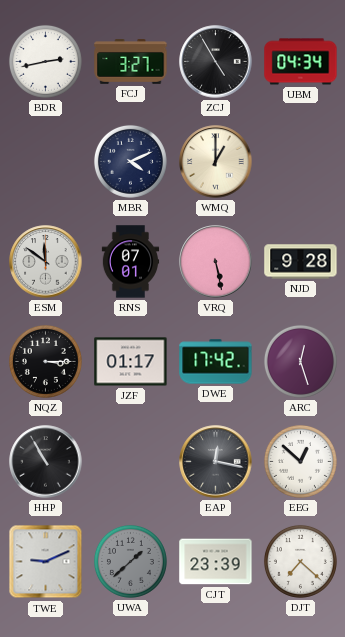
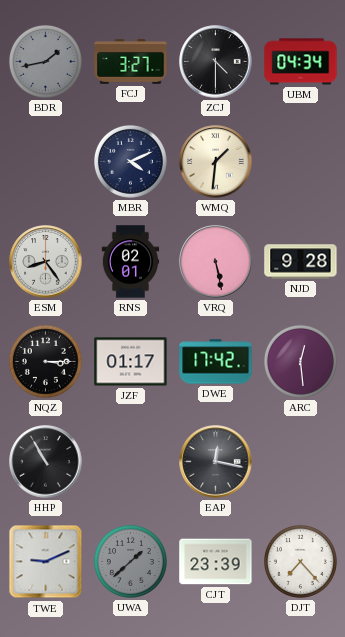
BDR: 2:43 -> 1:43 (45, 61)
BDR dial: white -> grey (45, 61)
ZCJ: 4:55 -> 4:30 (216, 62)
WMQ: 1:00 -> 1:31 (216, 162)
ESM: 11:51 -> 8:24 (46, 262)
RNS: 07:01 -> 02:01 (131, 262)
ARC: 12:27 -> 12:29 (300, 361)
EEG: 12:52 -> none (300, 461)
DJT: 7:22 -> 7:23 (300, 561)
